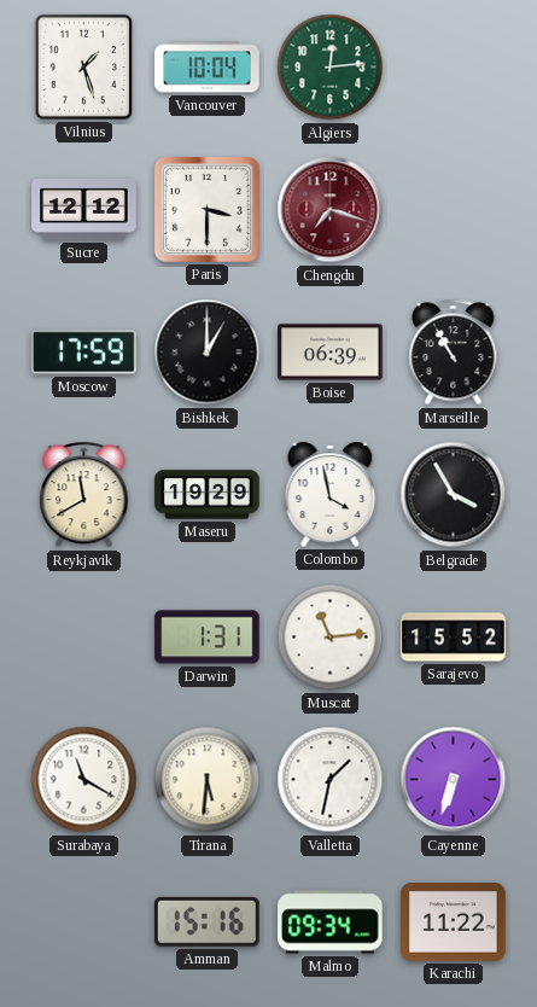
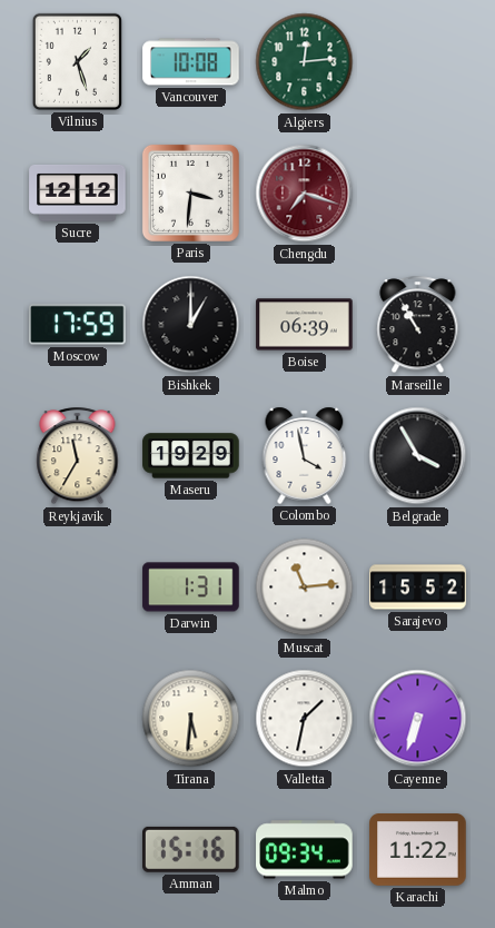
Vancouver: 10:04 -> 10:08 (191, 62)
Paris: 3:30 -> 3:31 (190, 192)
Reykjavik: 11:40 -> 11:35 (78, 456)
Surabaya: 11:20 -> none (84, 780)
